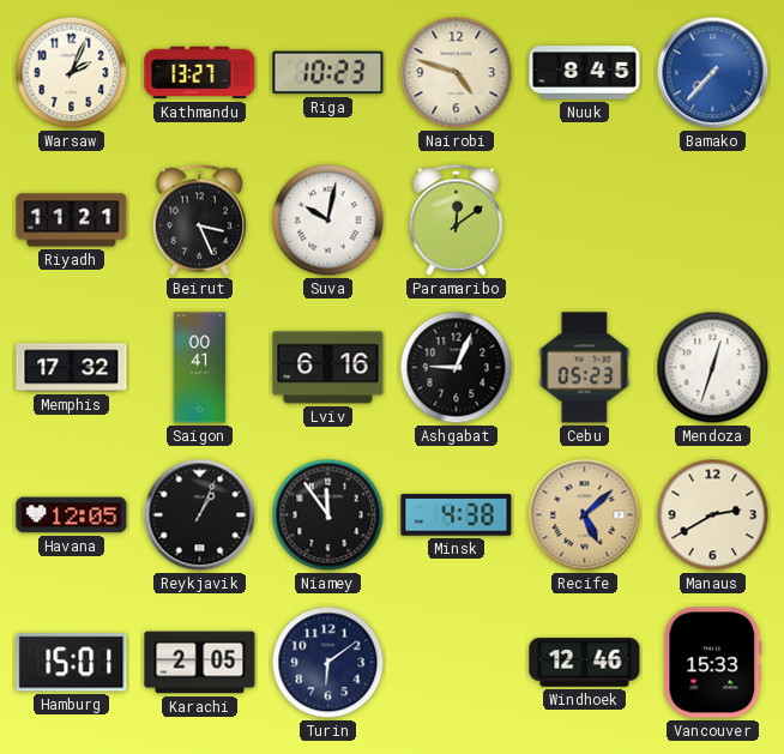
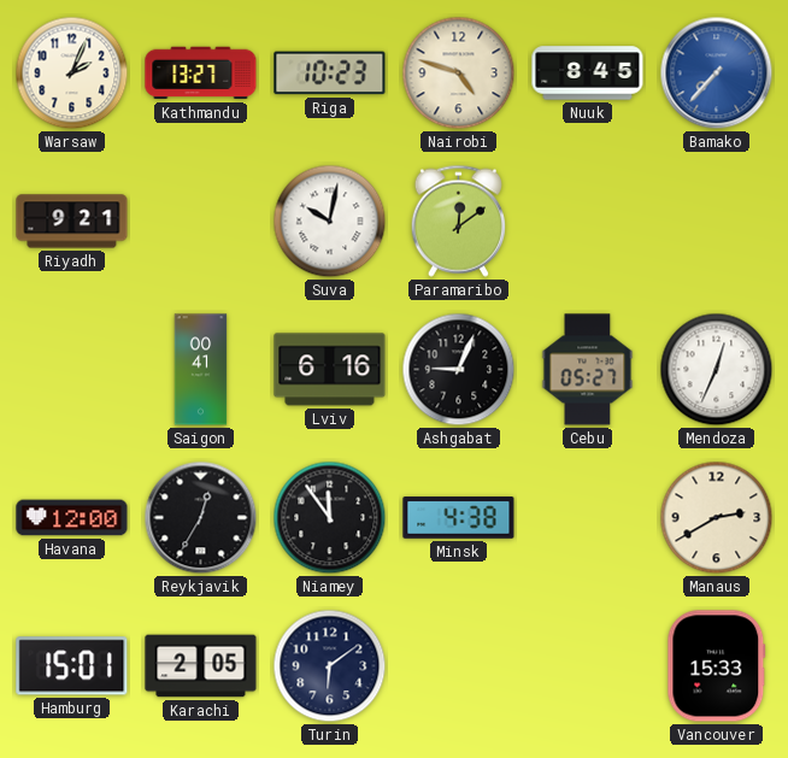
Riyadh: 11:21 -> 9:21 (72, 222)
Beirut: 3:26 -> none (199, 219)
Memphis: 17:32 -> none (72, 368)
Cebu: 05:23 -> 05:27 (588, 370)
Mendoza: 12:33 -> 12:34 (717, 370)
Havana: 12:05 -> 12:00 (72, 518)
Reykjavik: 1:04 -> 12:35 (201, 518)
Recife: 5:08 -> none (585, 515)
Windhoek: 12:46 -> none (585, 663)
